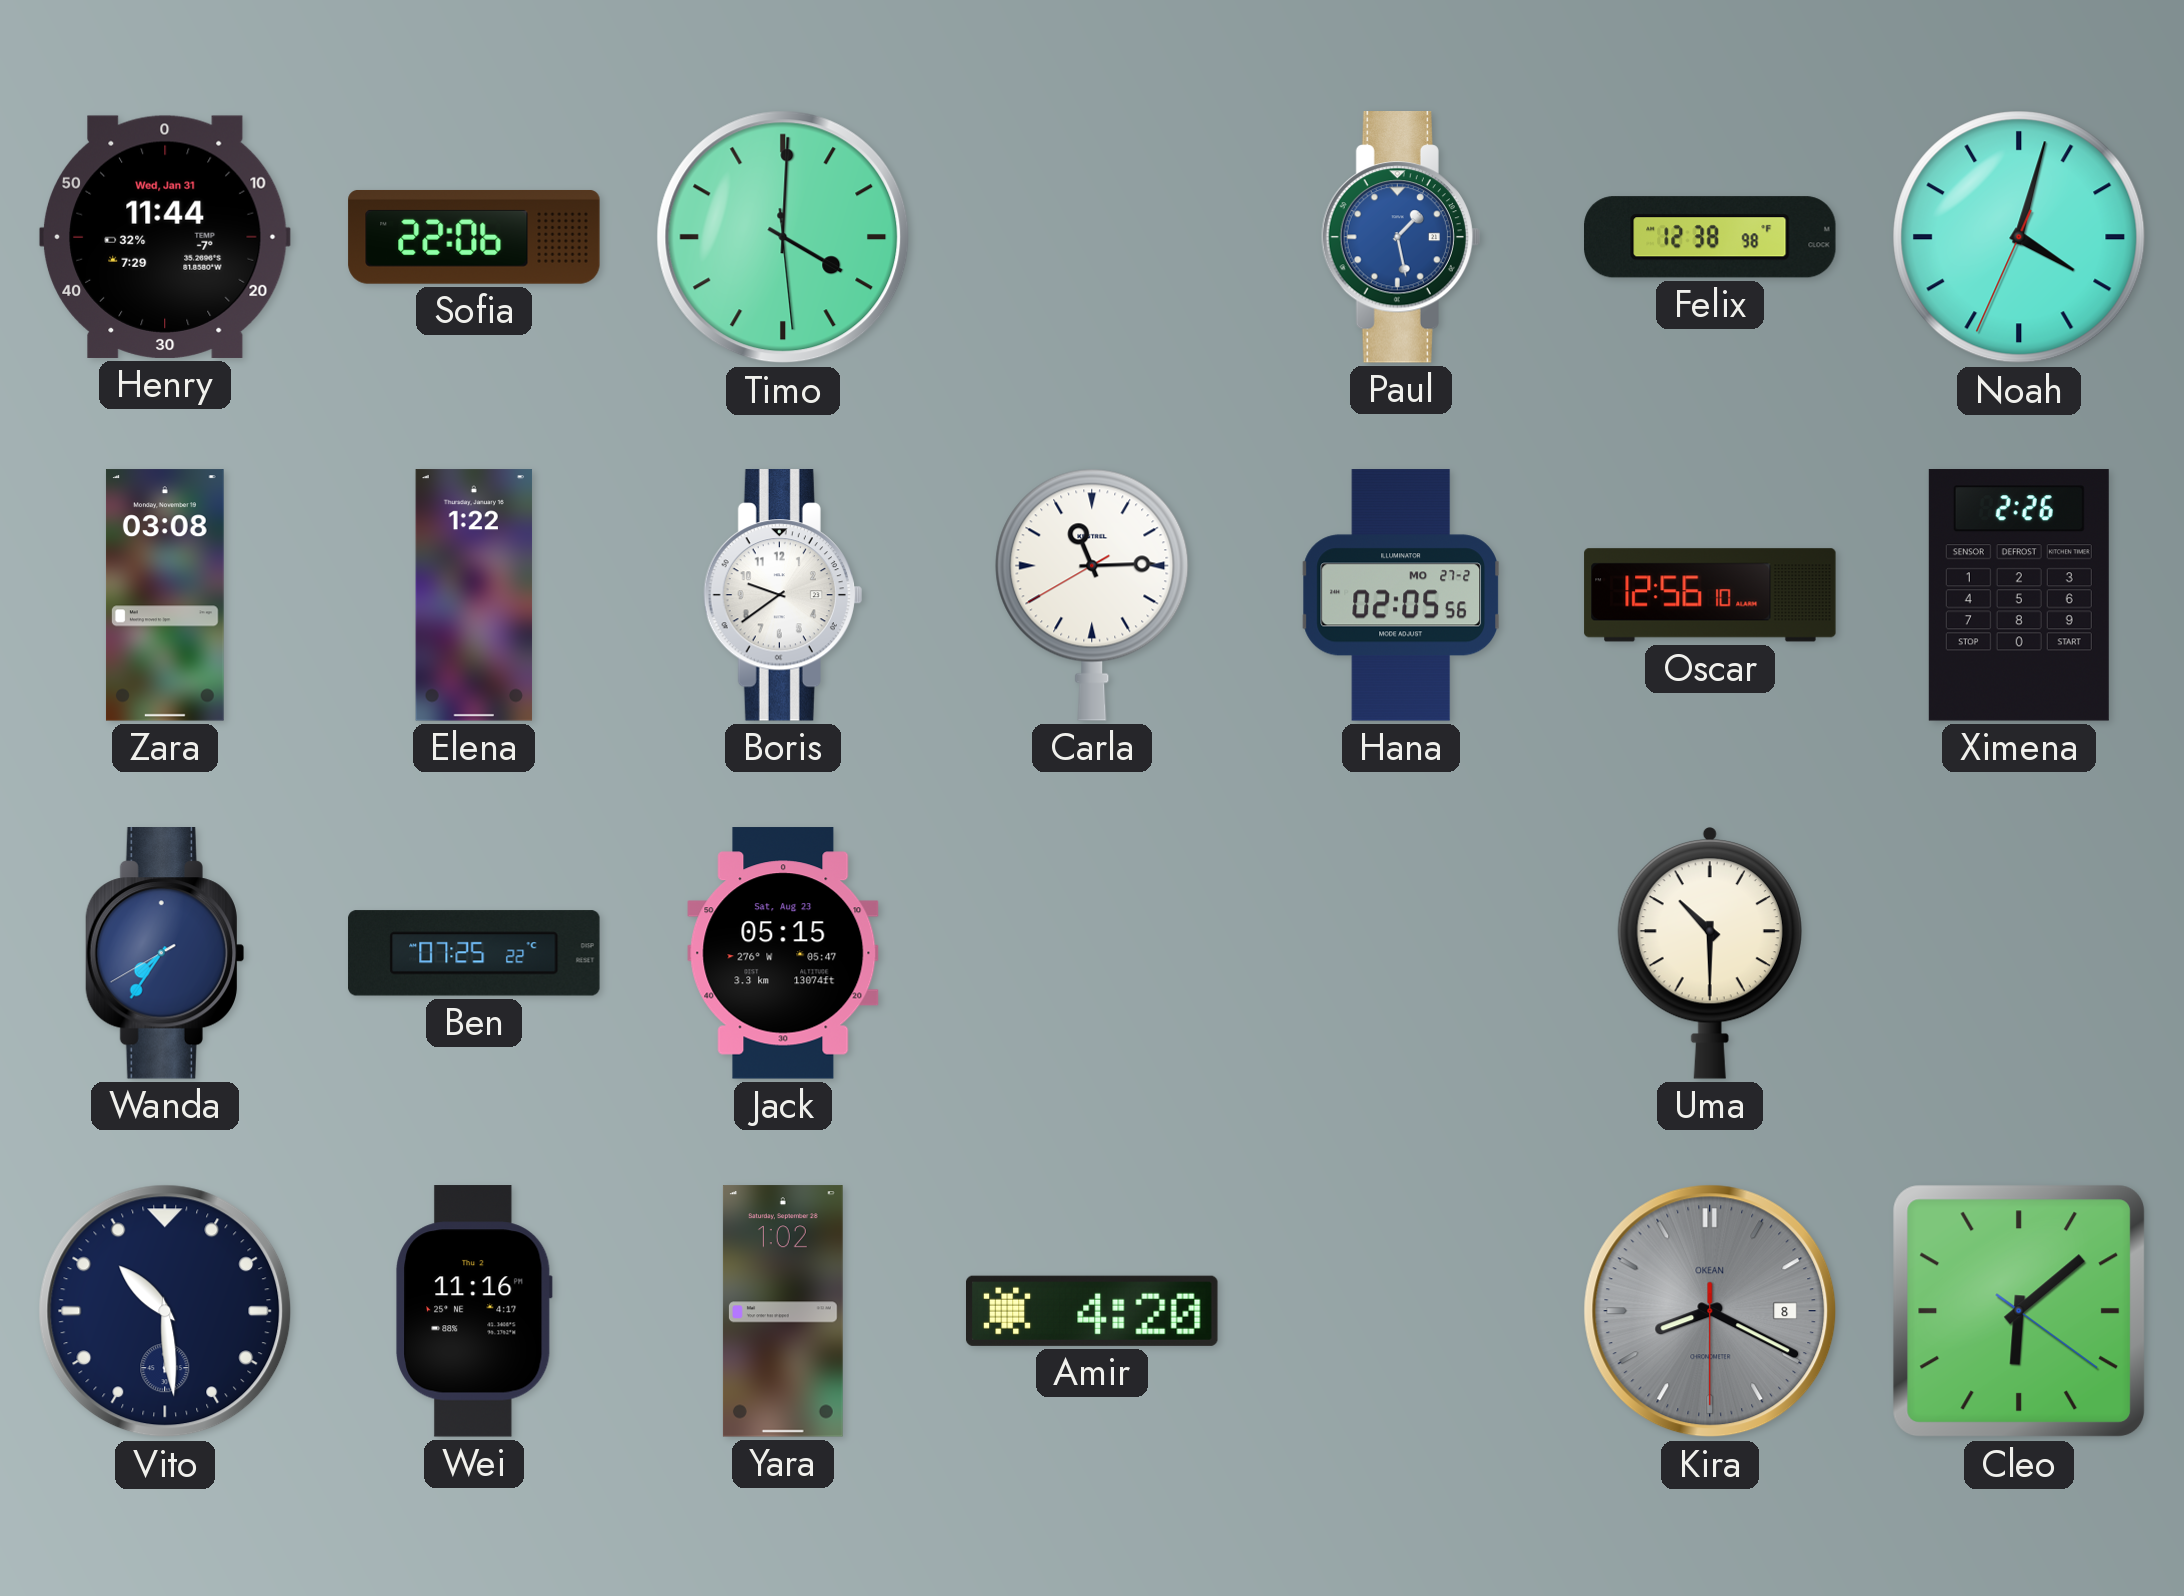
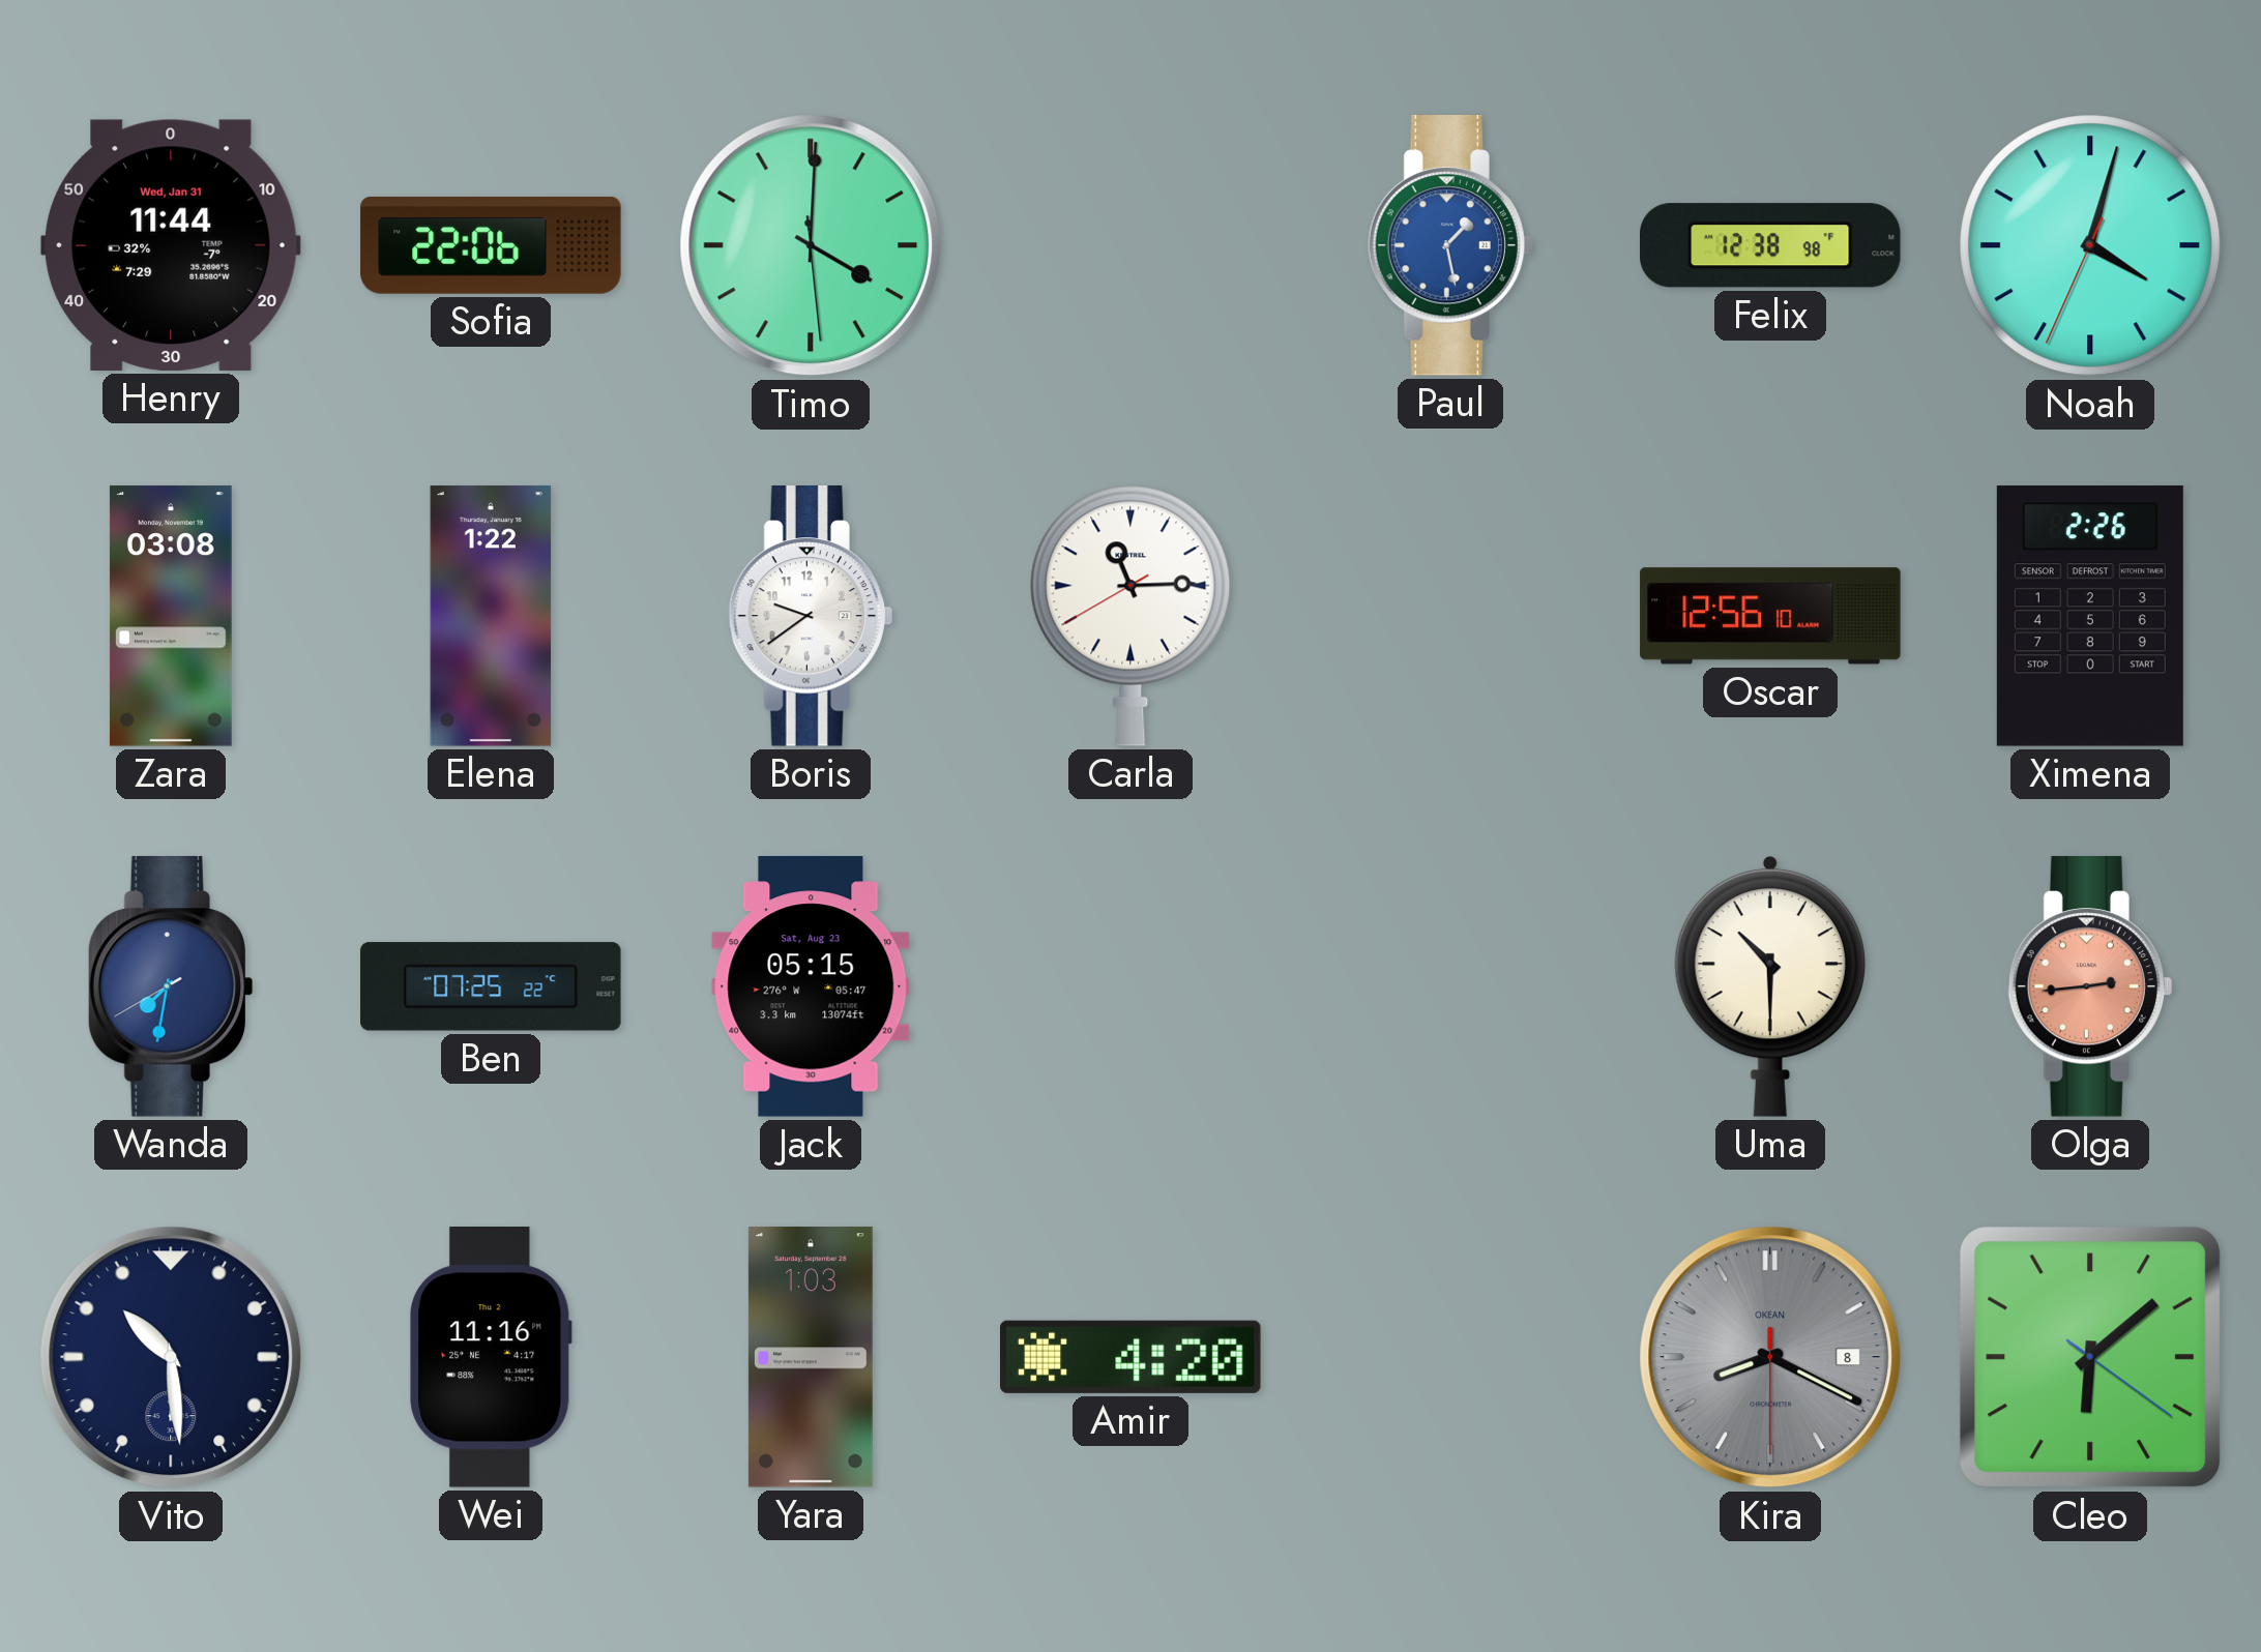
Hana: 02:05 -> none (1400, 595)
Wanda: 7:35 -> 7:31 (171, 987)
Olga: none -> 2:44 (2090, 987)
Yara: 1:02 -> 1:03 (811, 1357)
